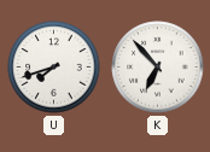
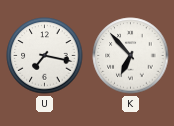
U: 7:42 -> 7:17 (45, 56)
